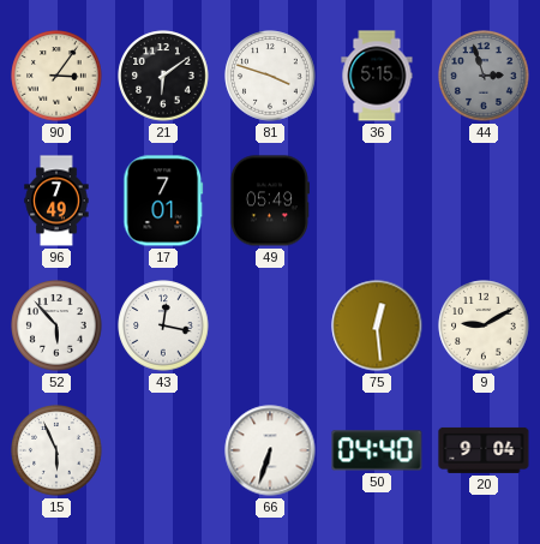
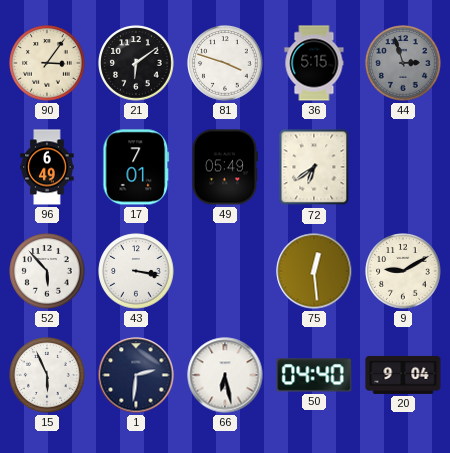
96: 7:49 -> 6:49 (47, 167)
72: none -> 6:39 (314, 167)
43: 12:17 -> 3:17 (136, 271)
1: none -> 2:31 (136, 375)
66: 6:33 -> 6:28 (225, 375)
